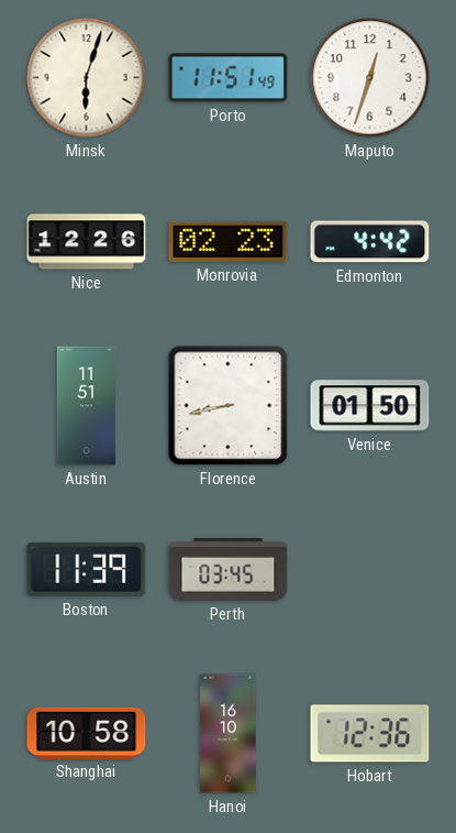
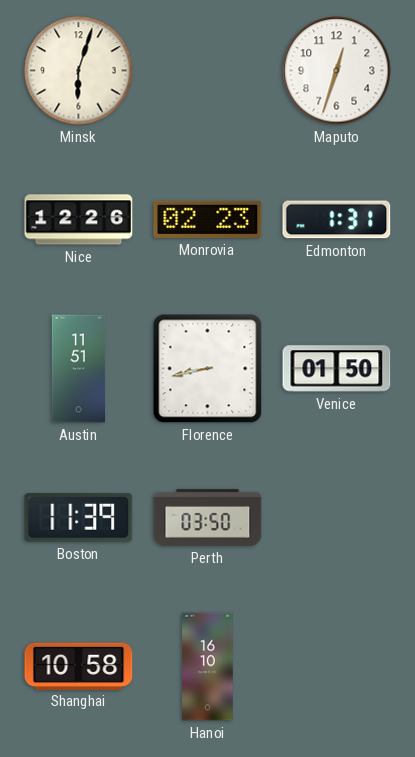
Porto: 11:51 -> none (229, 78)
Edmonton: 4:42 -> 1:31 (337, 220)
Perth: 03:45 -> 03:50 (208, 517)
Hobart: 12:36 -> none (370, 734)
